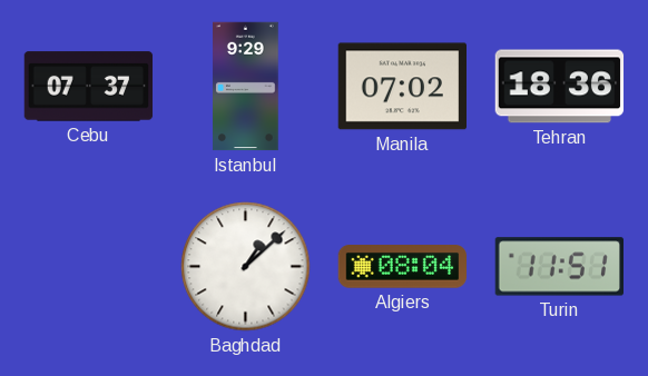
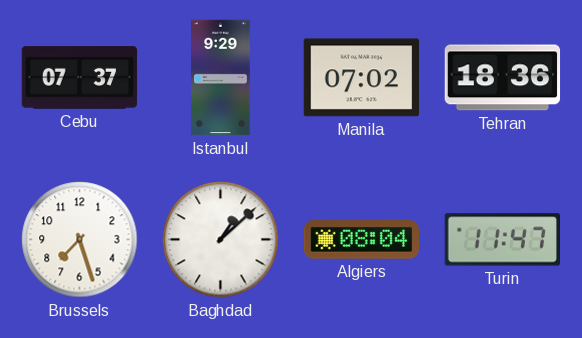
Brussels: none -> 7:27 (80, 240)
Turin: 11:51 -> 11:47 (502, 240)
